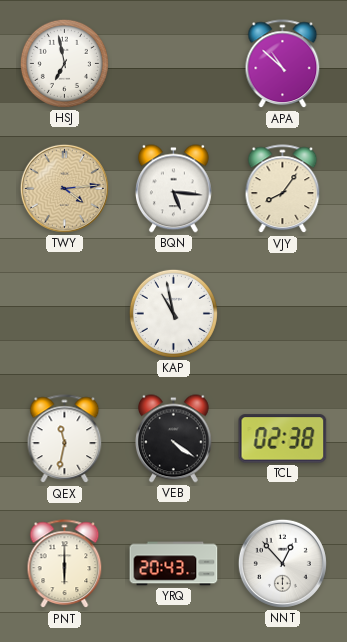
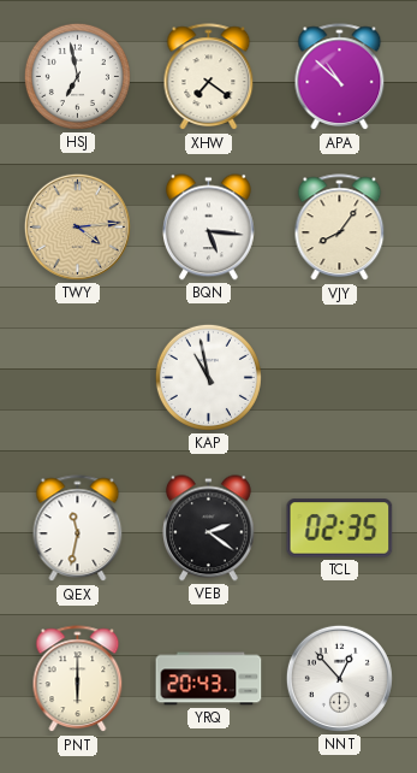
XHW: none -> 7:21 (209, 77)
VEB: 4:21 -> 2:21 (208, 529)
TCL: 02:38 -> 02:35 (340, 529)
